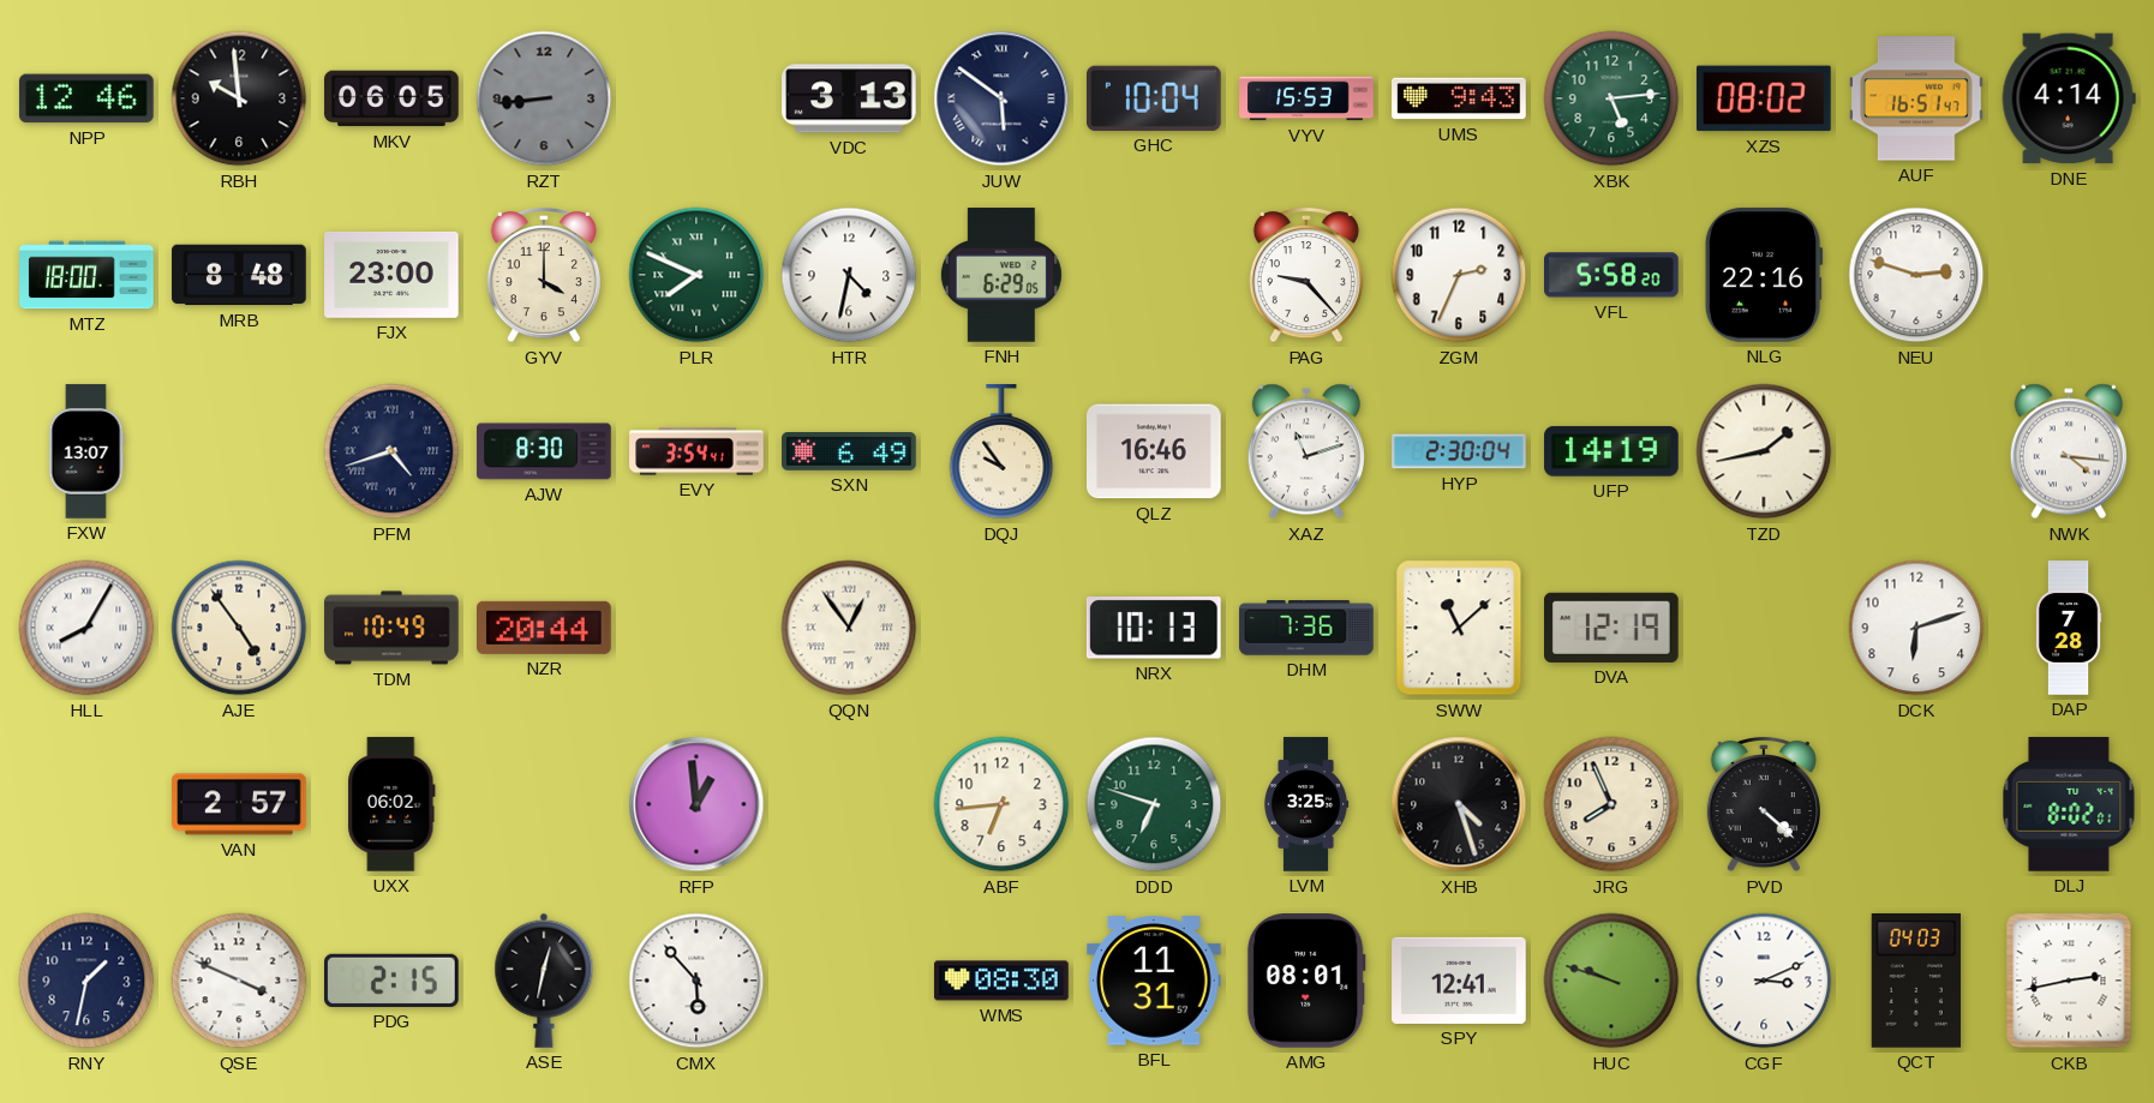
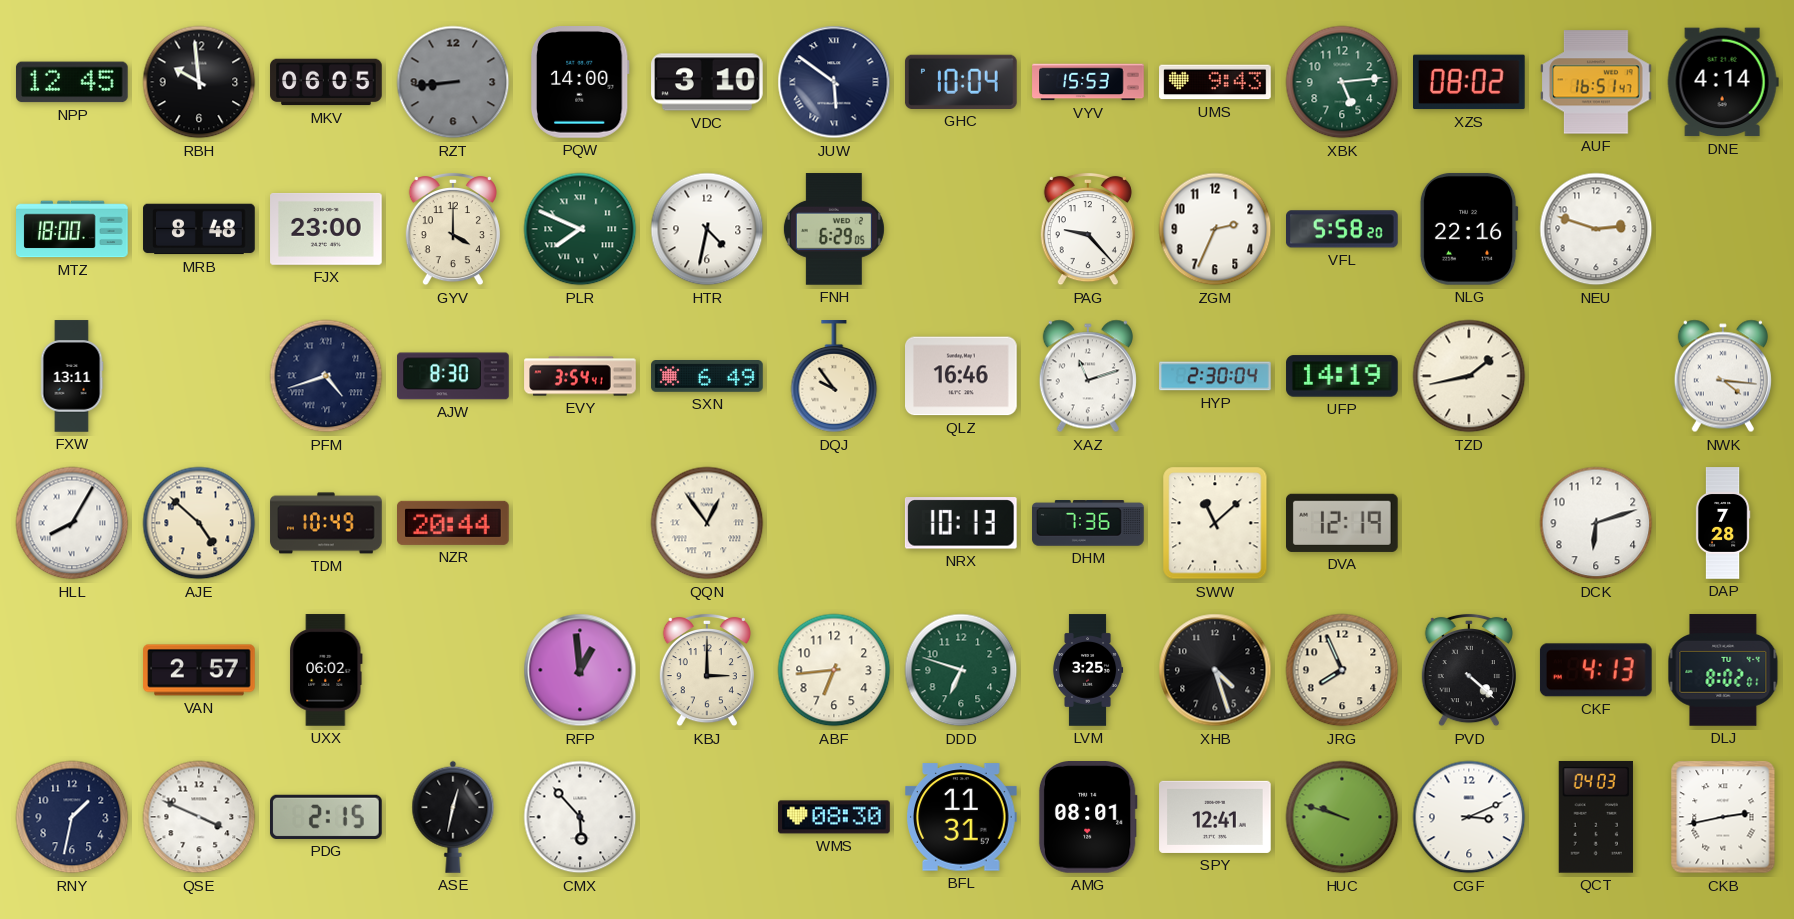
NPP: 12:46 -> 12:45 (72, 82)
PQW: none -> 14:00 (580, 83)
VDC: 3:13 -> 3:10 (707, 82)
FXW: 13:07 -> 13:11 (72, 376)
AJE: 4:54 -> 4:52 (199, 523)
KBJ: none -> 3:00 (707, 670)
CKF: none -> 4:13 (1596, 670)
